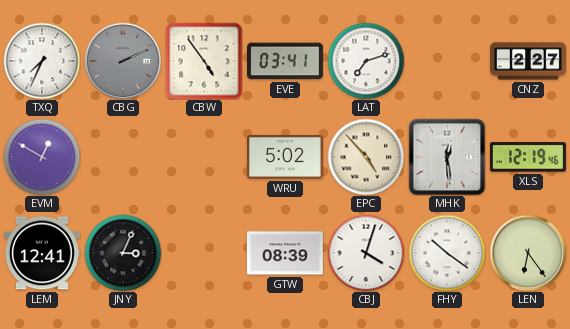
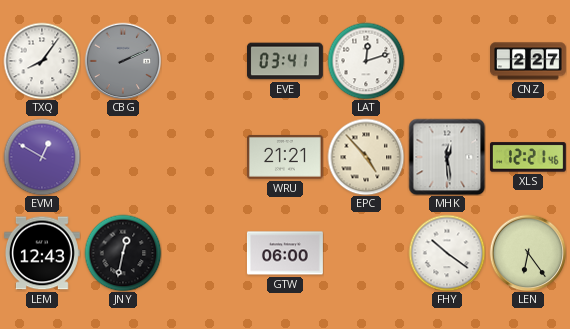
TXQ: 7:34 -> 8:06 (42, 61)
CBW: 4:54 -> none (204, 61)
LAT: 7:12 -> 12:12 (366, 61)
WRU: 5:02 -> 21:21 (285, 157)
XLS: 12:19 -> 12:21 (528, 157)
LEM: 12:41 -> 12:43 (42, 253)
JNY: 3:04 -> 12:32 (123, 253)
GTW: 08:39 -> 06:00 (285, 253)
CBJ: 4:03 -> none (366, 253)
